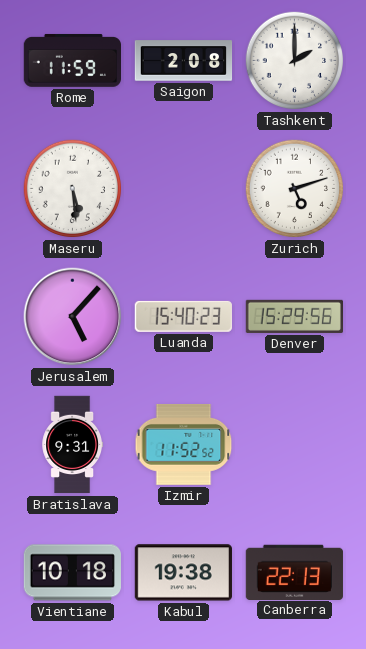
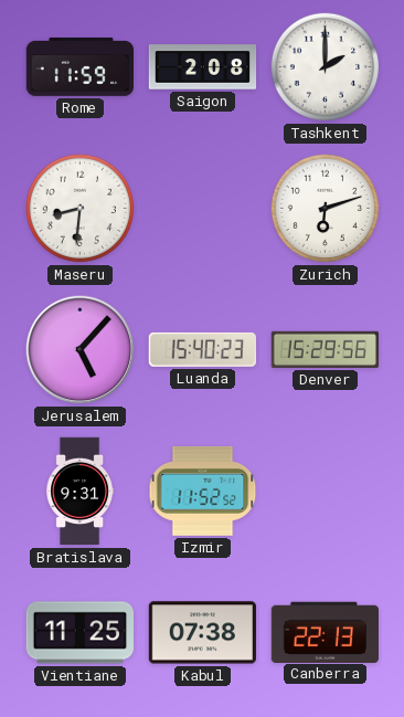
Maseru: 5:29 -> 8:31 (81, 209)
Zurich: 5:12 -> 6:12 (326, 209)
Vientiane: 10:18 -> 11:25 (79, 633)
Kabul: 19:38 -> 07:38 (202, 633)
